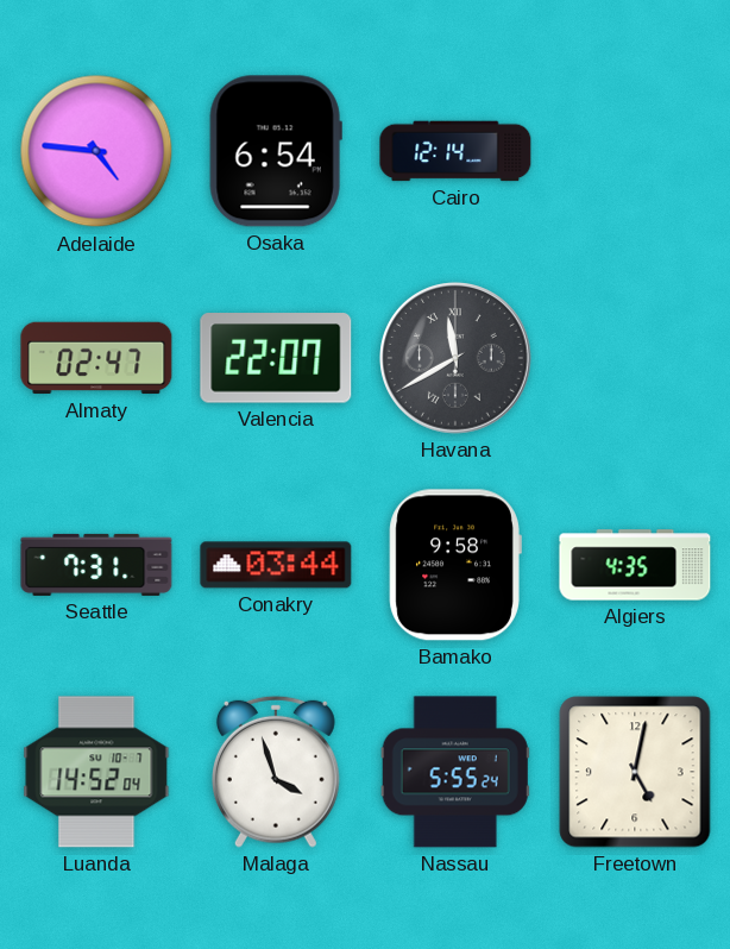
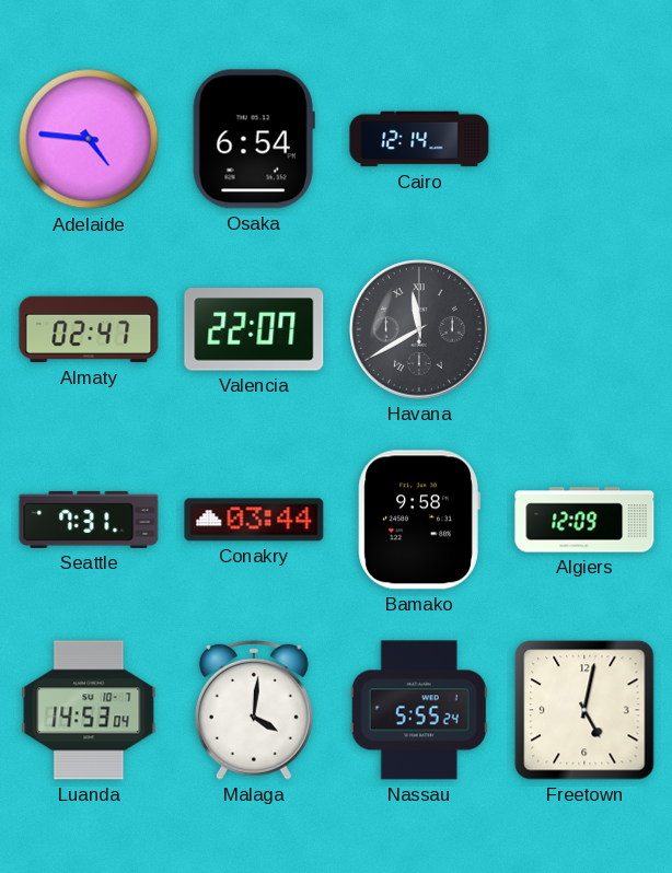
Algiers: 4:35 -> 12:09 (584, 520)
Luanda: 14:52 -> 14:53 (89, 710)
Malaga: 3:57 -> 4:01 (254, 710)
